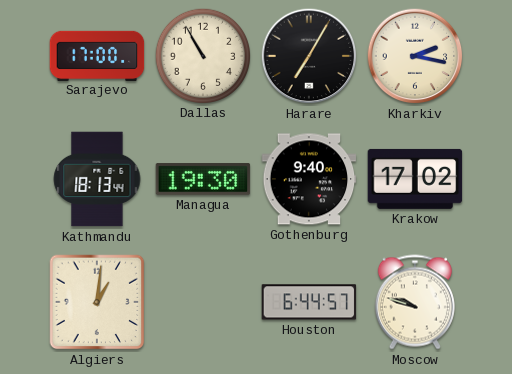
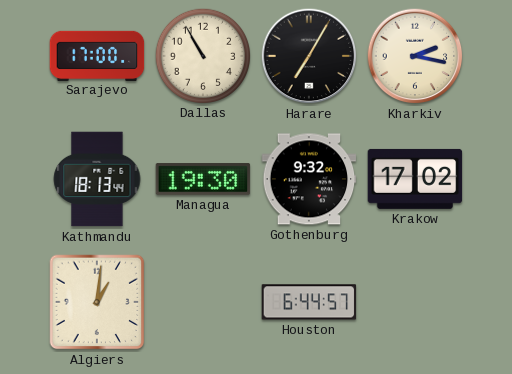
Gothenburg: 9:40 -> 9:32 (309, 179)
Moscow: 9:48 -> none (415, 302)
